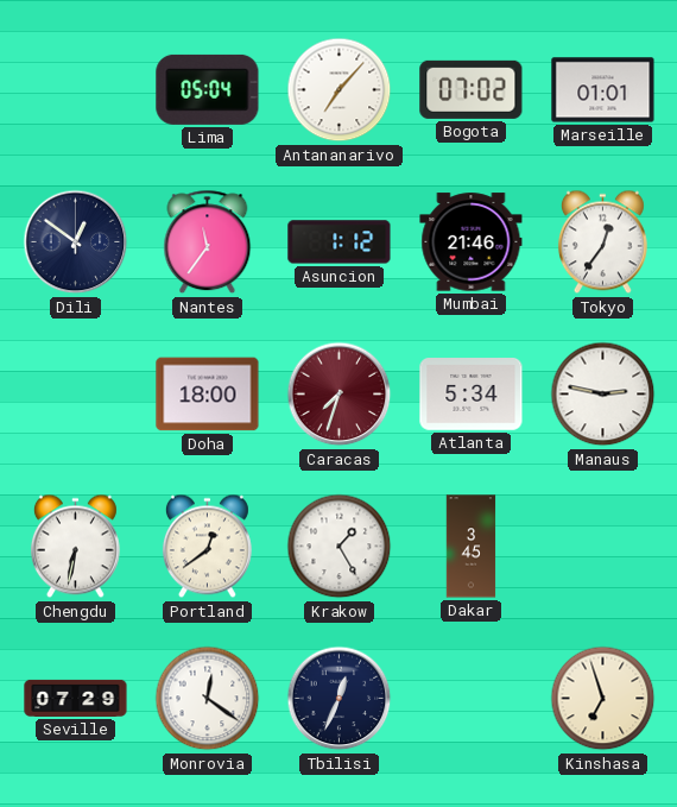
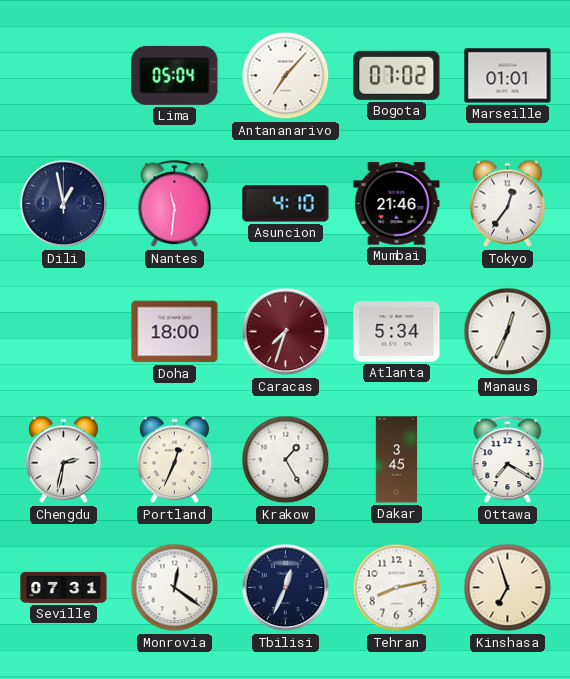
Dili: 12:51 -> 12:58 (64, 204)
Nantes: 11:36 -> 11:31 (175, 204)
Asuncion: 1:12 -> 4:10 (286, 204)
Manaus: 2:47 -> 12:34 (508, 332)
Chengdu: 6:32 -> 2:32 (63, 460)
Portland: 12:39 -> 12:34 (174, 460)
Ottawa: none -> 7:20 (508, 460)
Seville: 07:29 -> 07:31 (64, 587)
Tehran: none -> 8:13 (397, 588)
